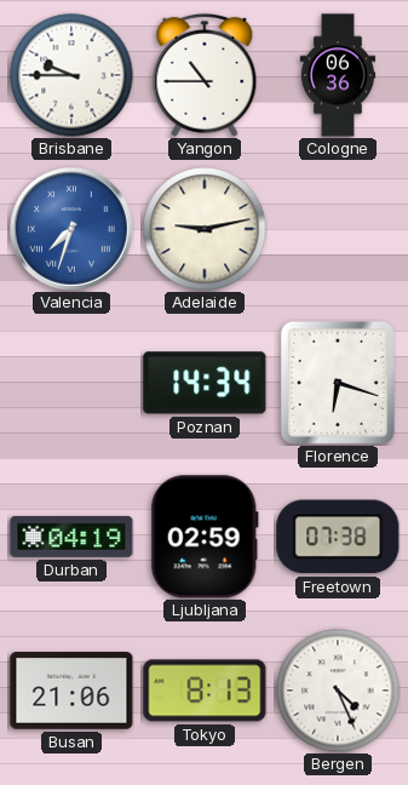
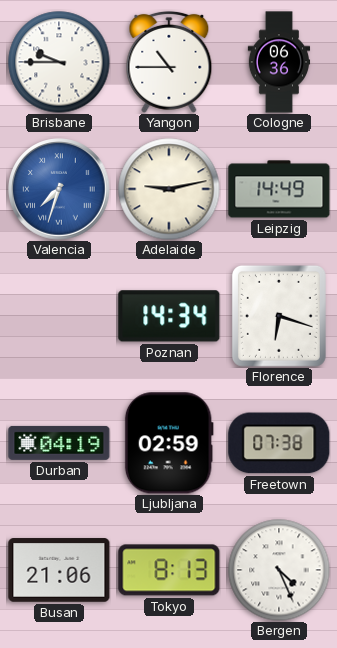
Leipzig: none -> 14:49 (279, 189)
